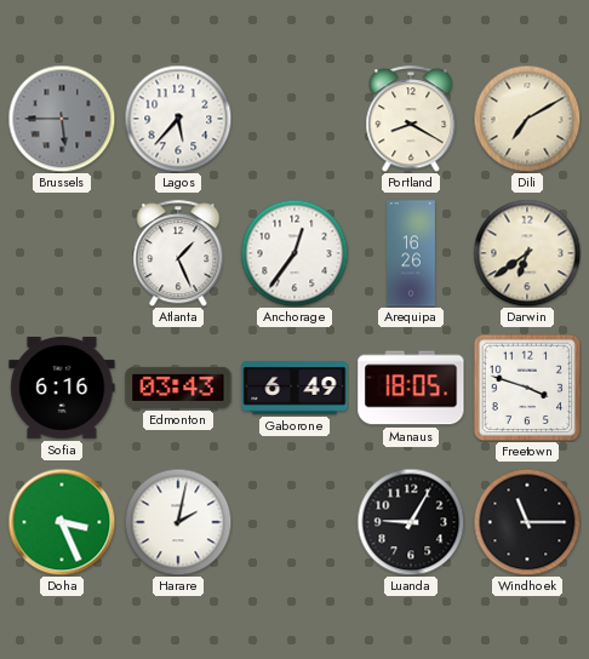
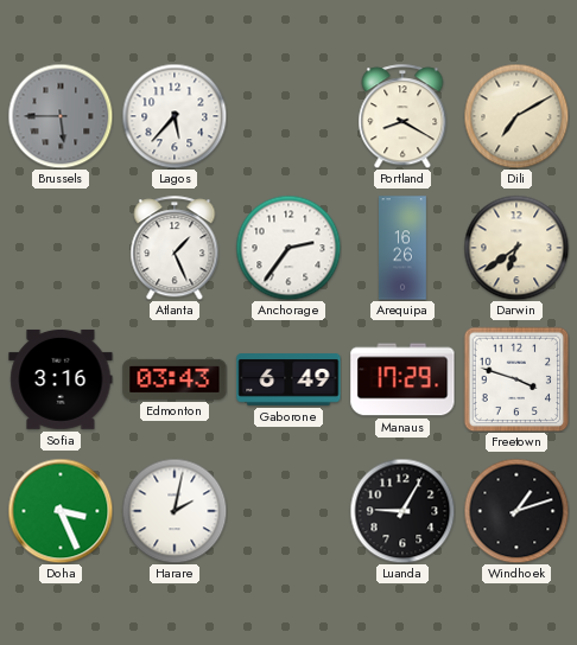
Anchorage: 12:36 -> 2:36 (288, 248)
Sofia: 6:16 -> 3:16 (61, 379)
Manaus: 18:05 -> 17:29 (402, 379)
Windhoek: 11:15 -> 1:12 (516, 511)
